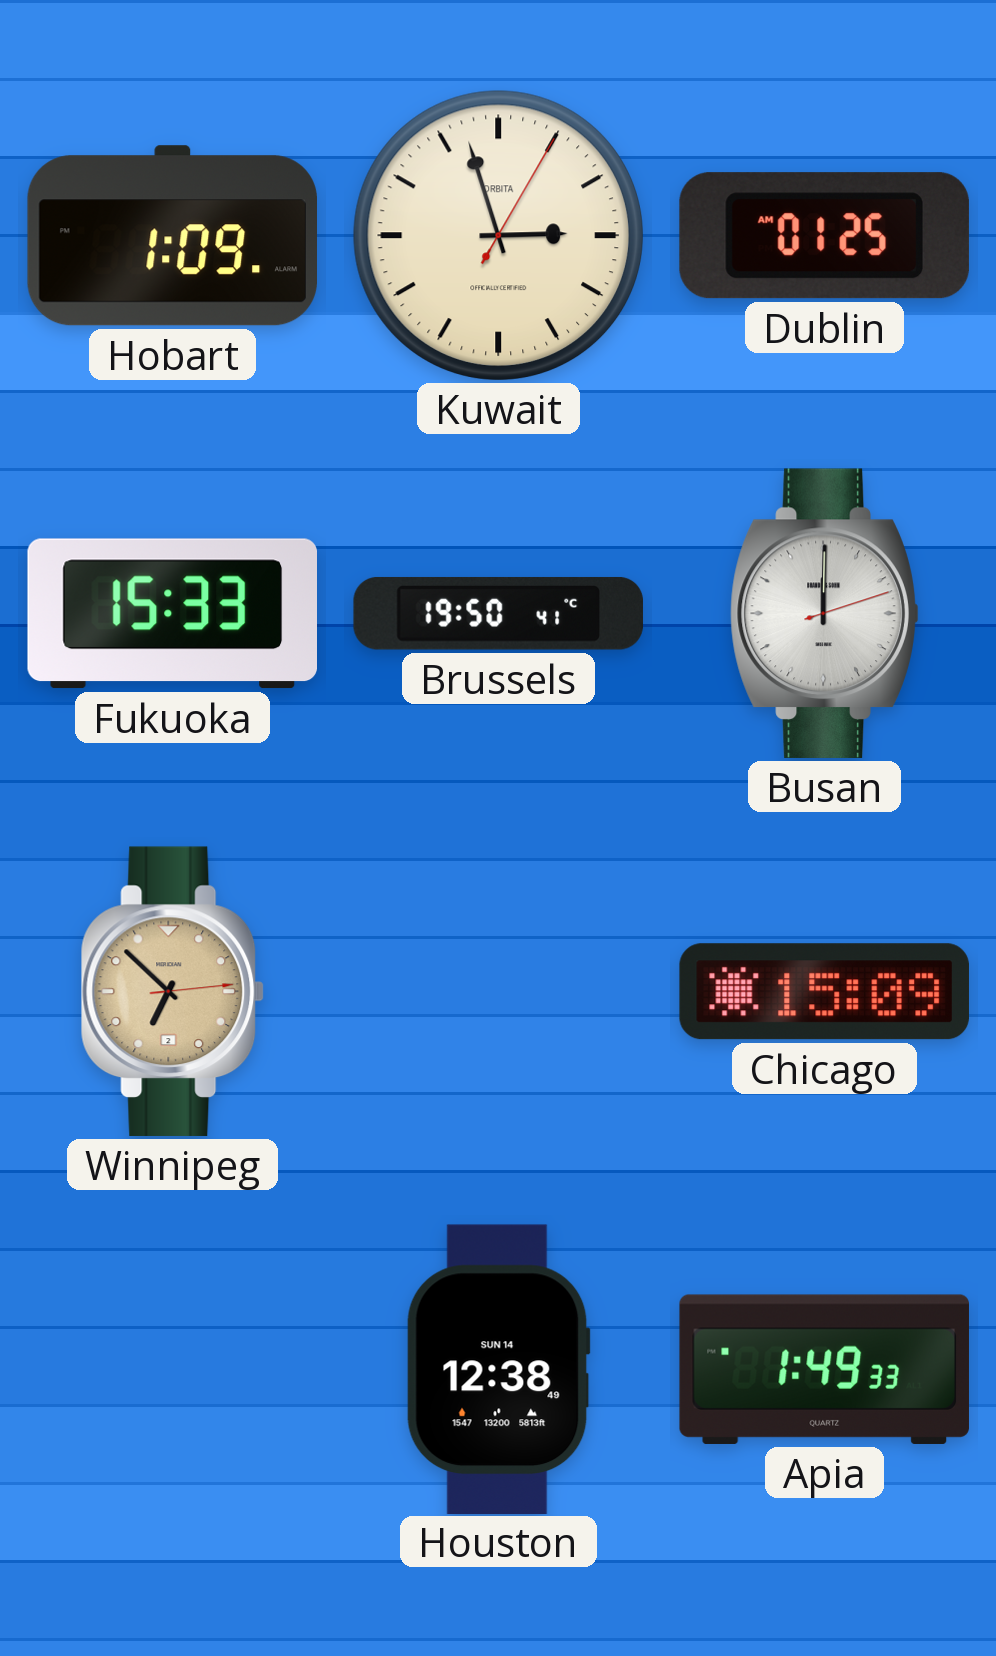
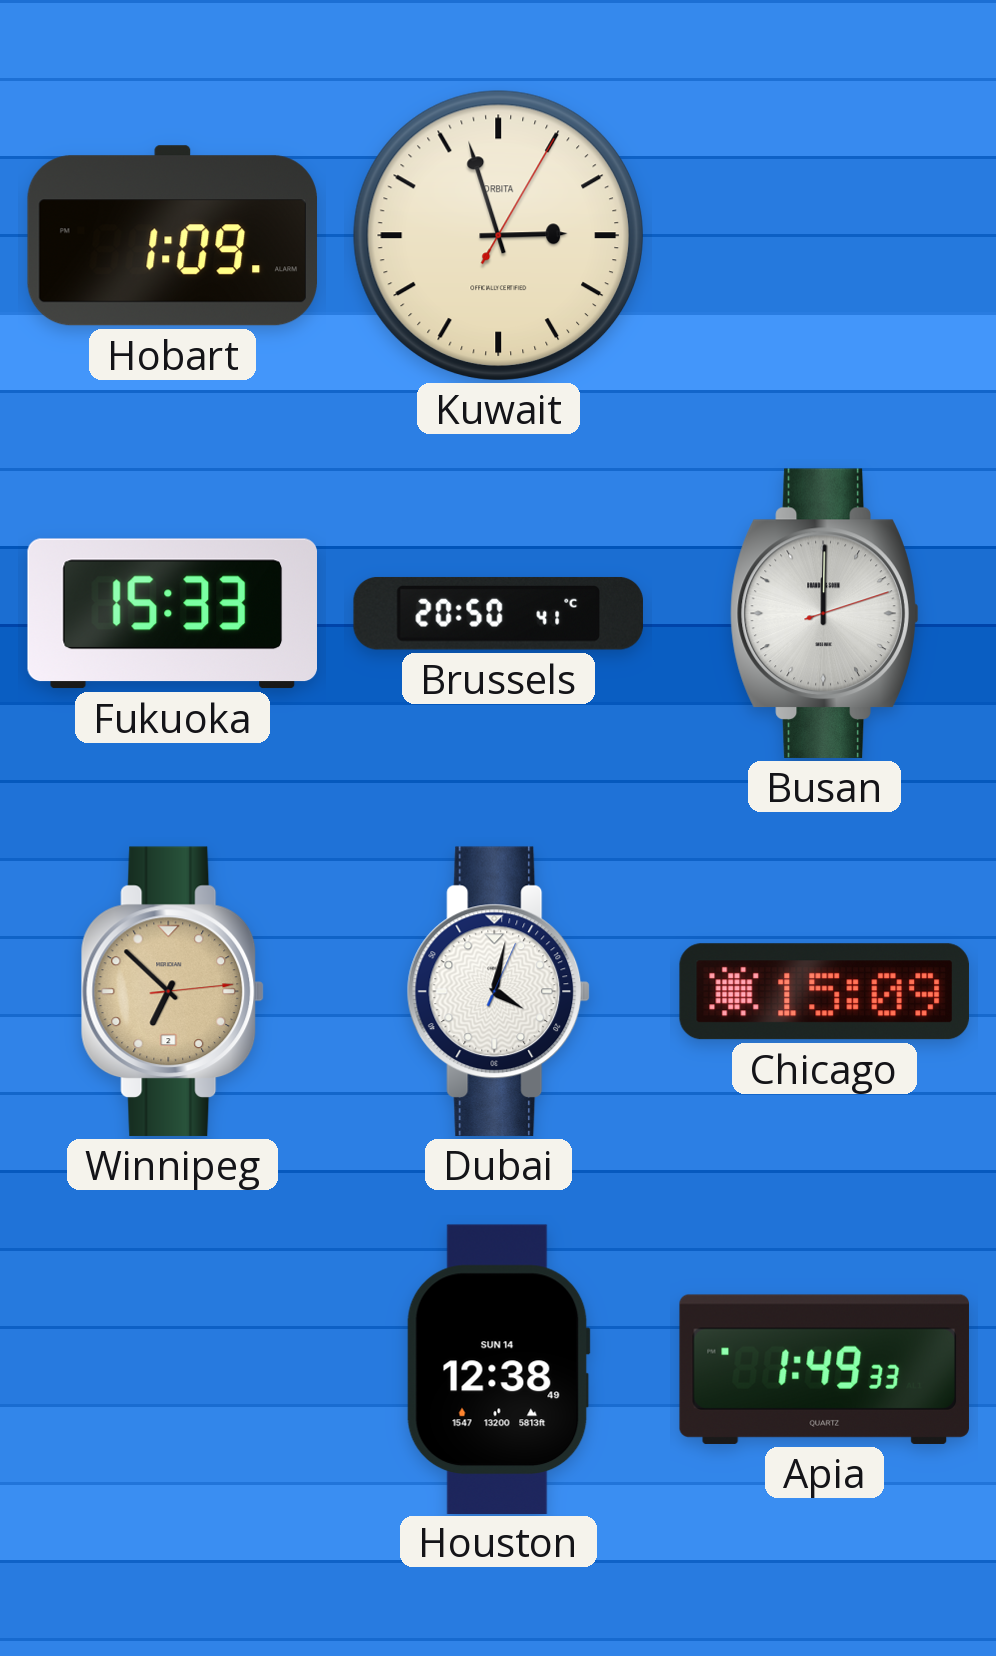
Dublin: 01:25 -> none (824, 236)
Brussels: 19:50 -> 20:50 (498, 613)
Dubai: none -> 4:02 (499, 991)
